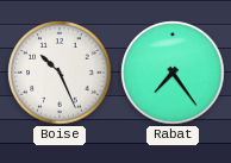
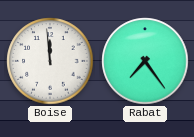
Boise: 10:26 -> 11:59 (50, 61)
